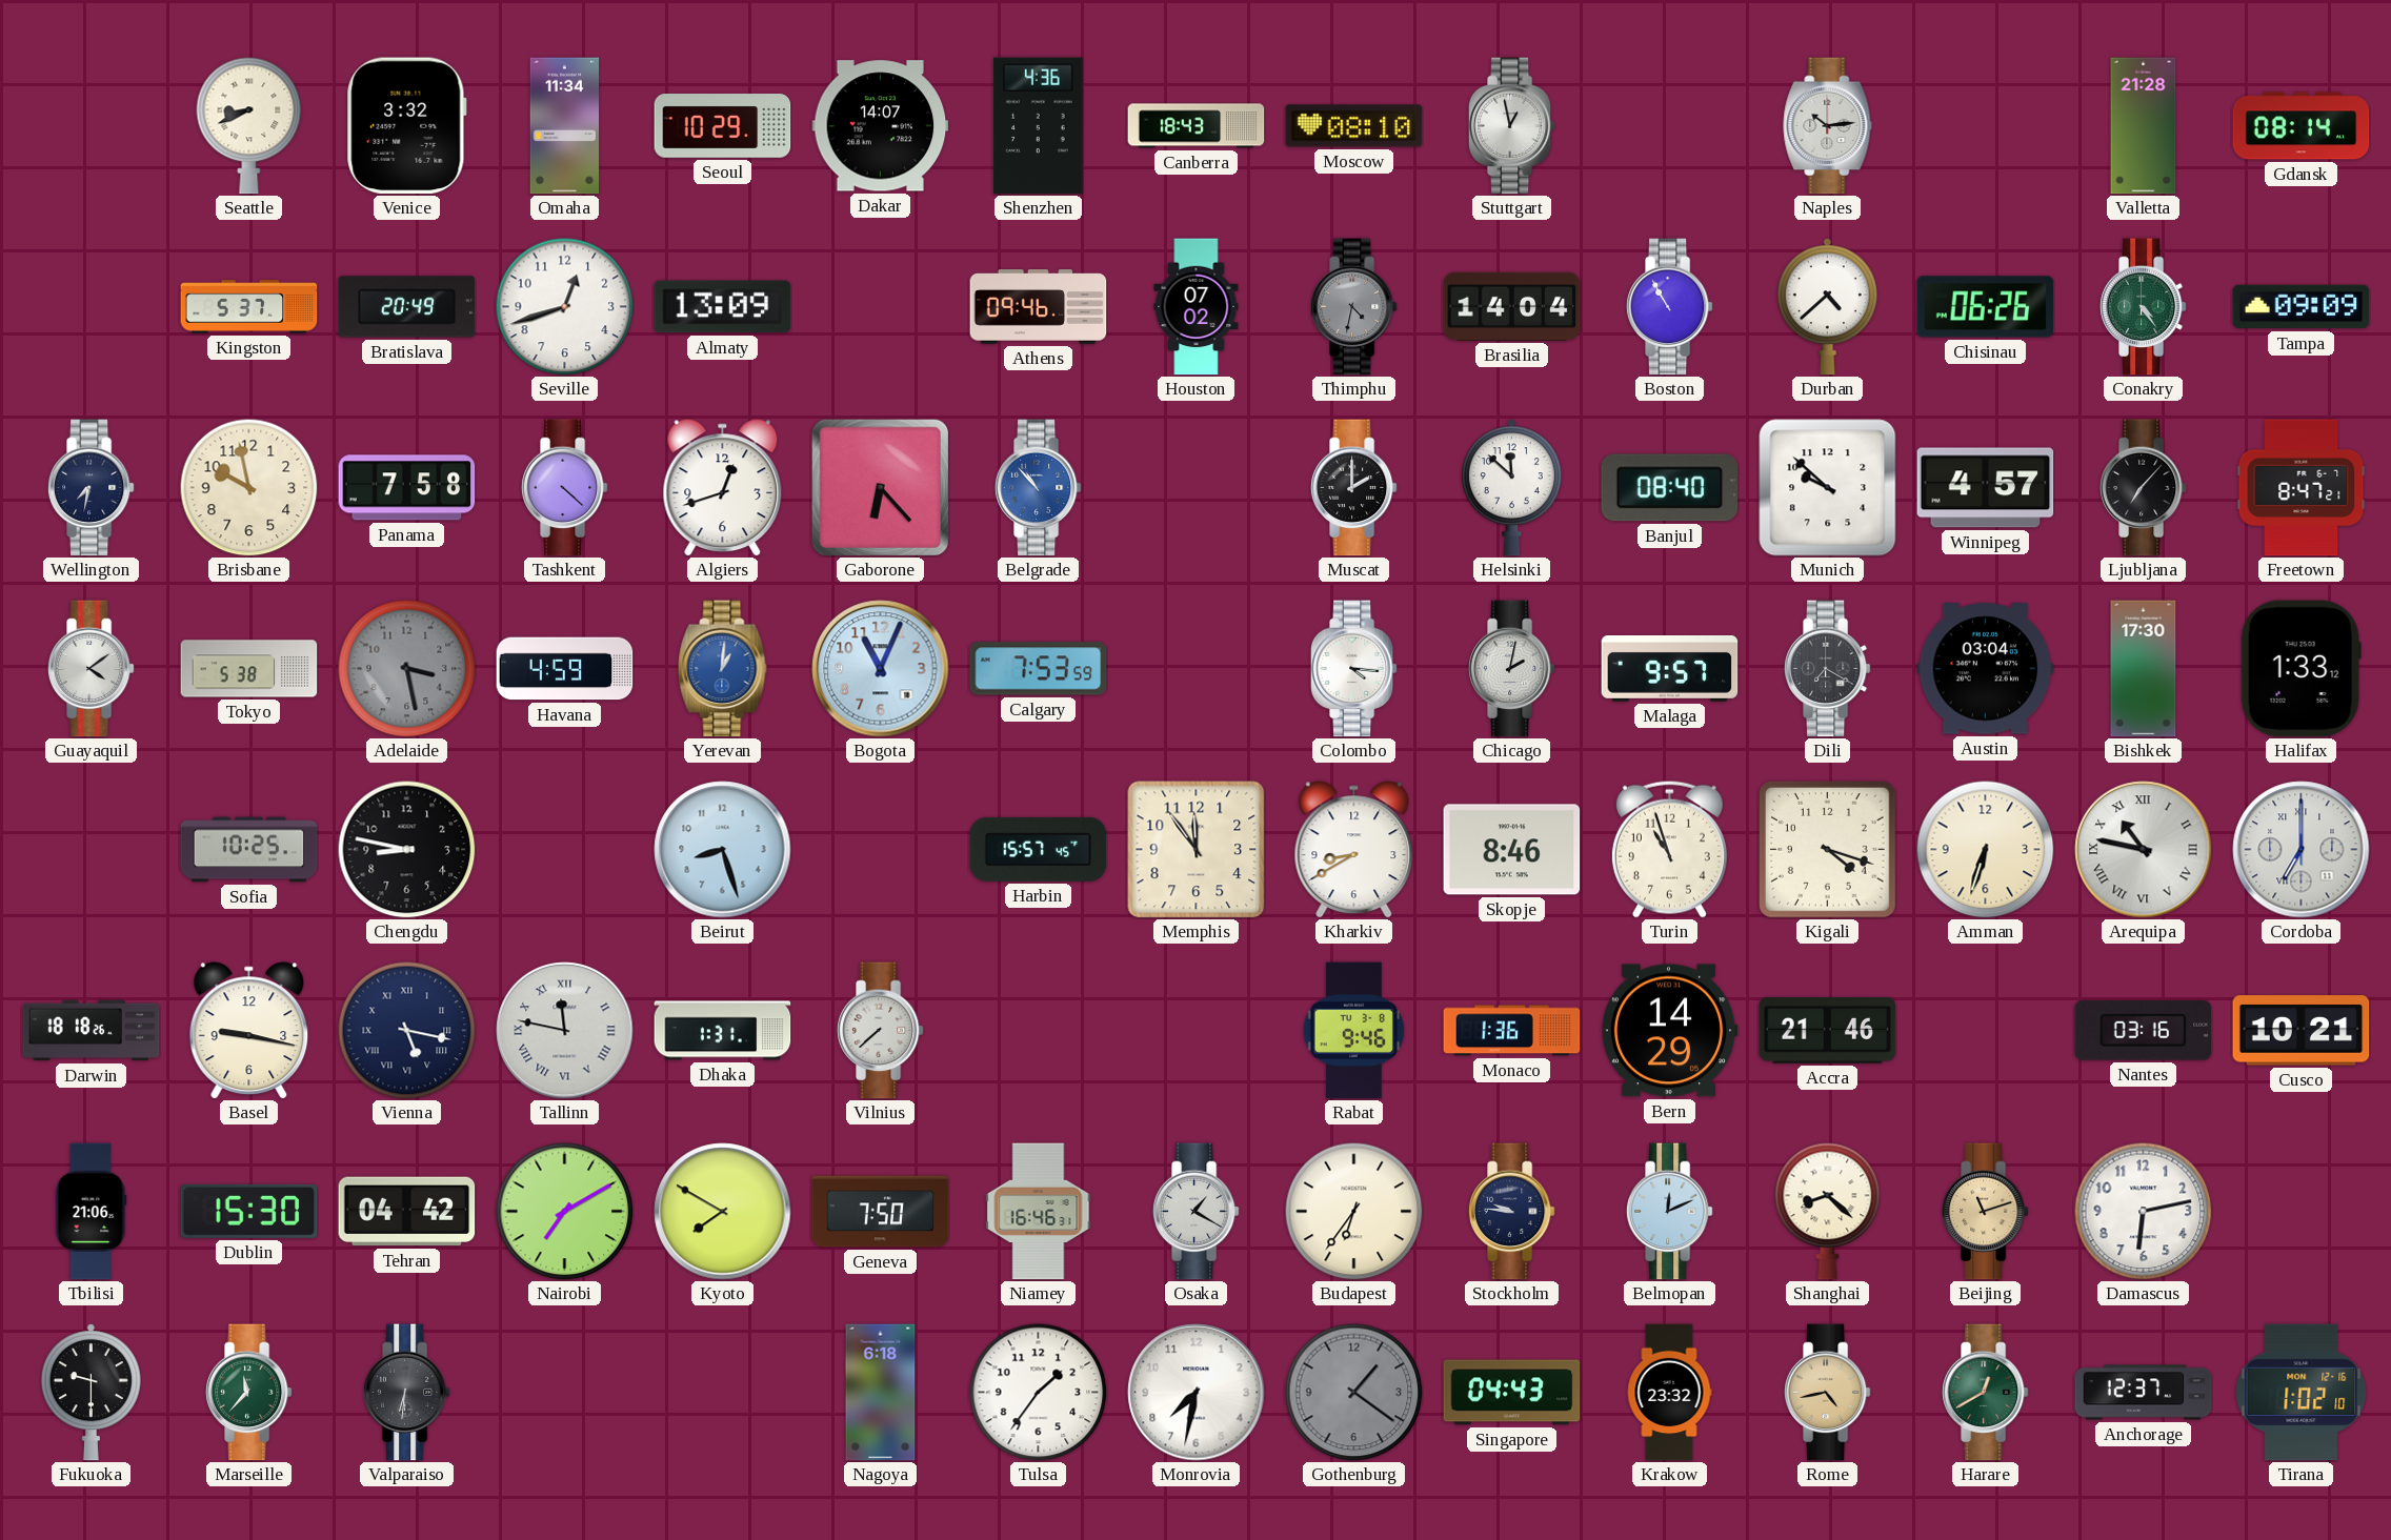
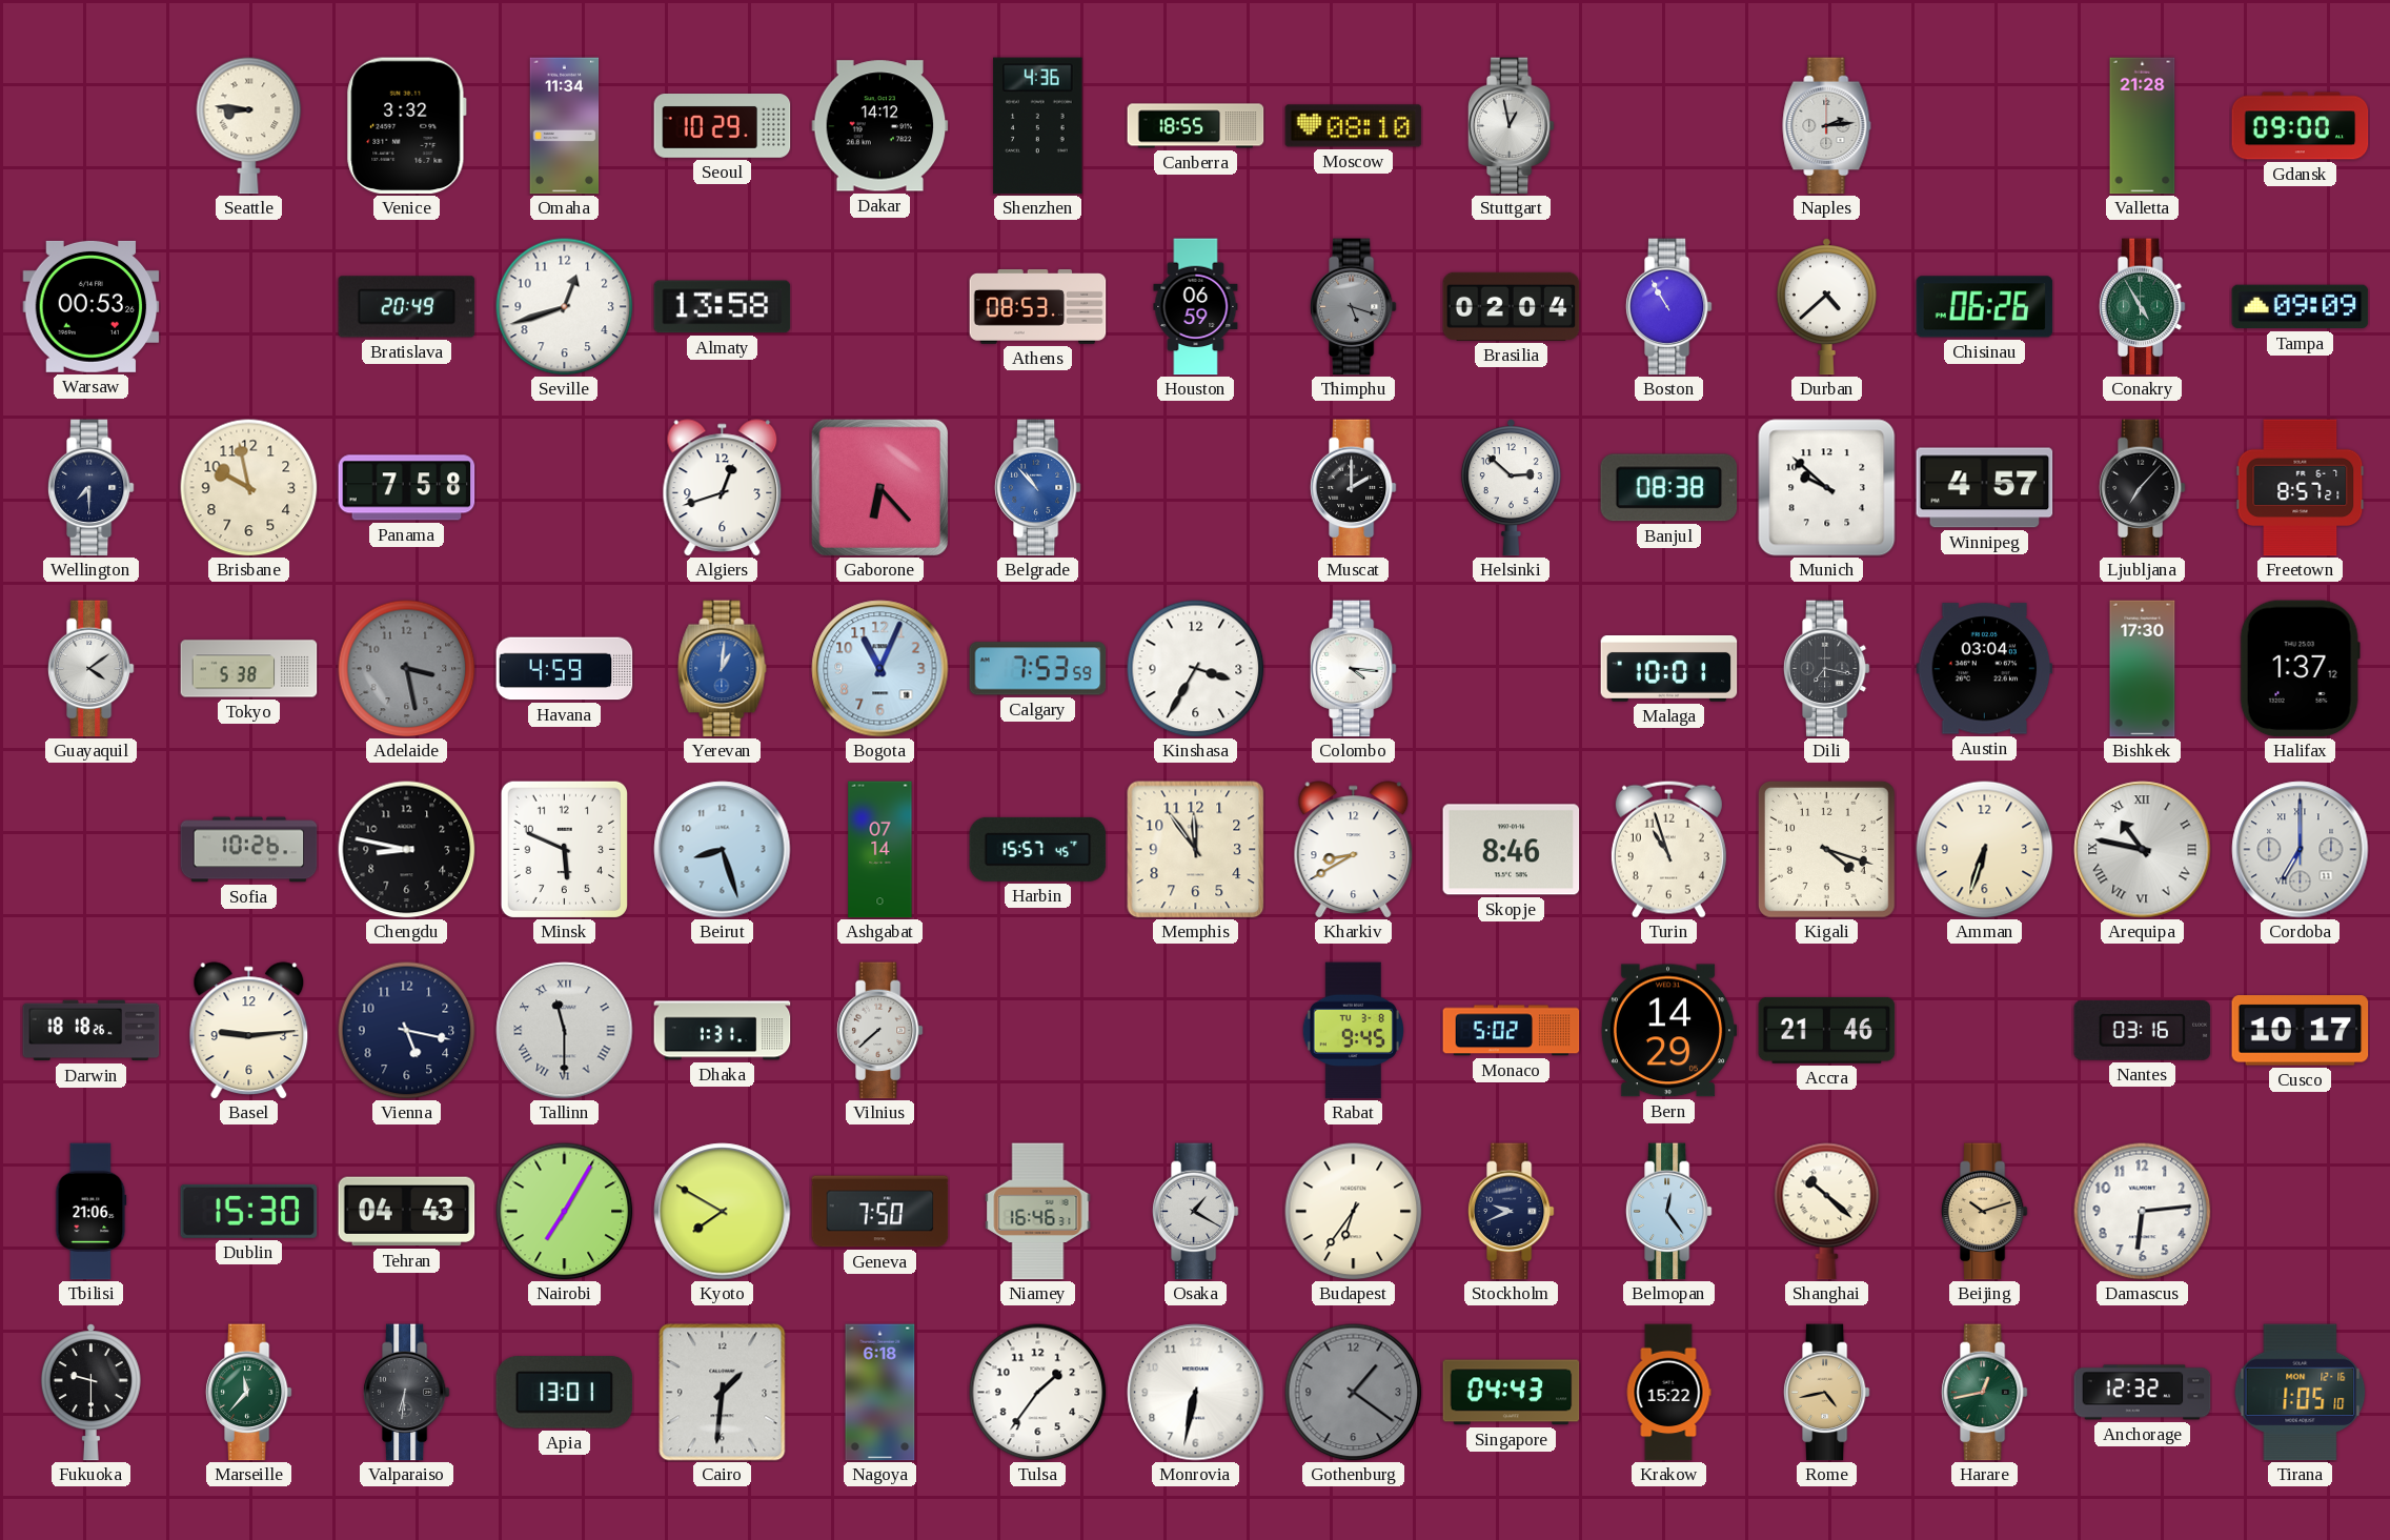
Seattle: 8:41 -> 8:46 (249, 126)
Dakar: 14:07 -> 14:12 (880, 126)
Canberra: 18:43 -> 18:55 (1196, 126)
Naples: 10:14 -> 2:14 (1827, 126)
Gdansk: 08:14 -> 09:00 (2301, 126)
Warsaw: none -> 00:53 (92, 306)
Kingston: 5:37 -> none (249, 307)
Almaty: 13:09 -> 13:58 (723, 307)
Athens: 09:46 -> 08:53 (1038, 307)
Houston: 07:02 -> 06:59 (1196, 307)
Thimphu: 4:32 -> 5:18 (1353, 307)
Brasilia: 14:04 -> 02:04 (1512, 306)
Conakry: 4:24 -> 4:55 (2142, 307)
Wellington: 7:32 -> 7:30 (90, 488)
Tashkent: 4:22 -> none (564, 488)
Helsinki: 11:52 -> 2:52 (1511, 488)
Banjul: 08:40 -> 08:38 (1669, 488)
Freetown: 8:47 -> 8:57 (2301, 488)
Kinshasa: none -> 3:35 (1196, 669)
Chicago: 2:02 -> none (1511, 669)
Malaga: 9:57 -> 10:01 (1669, 669)
Dili: 7:20 -> 7:17 (1826, 669)
Halifax: 1:33 -> 1:37 (2300, 669)
Sofia: 10:25 -> 10:26 (249, 850)
Minsk: none -> 5:49 (564, 849)
Ashgabat: none -> 07:14 (880, 850)
Basel: 9:17 -> 9:14 (249, 1030)
Vienna numerals: Roman -> Arabic (407, 1031)
Tallinn: 11:47 -> 11:30 (565, 1031)
Rabat: 9:46 -> 9:45 (1353, 1031)
Monaco: 1:36 -> 5:02 (1512, 1031)
Cusco: 10:21 -> 10:17 (2301, 1031)
Tehran: 04:42 -> 04:43 (407, 1212)
Nairobi: 7:10 -> 7:05 (565, 1212)
Stockholm: 9:46 -> 9:41 (1511, 1212)
Belmopan: 12:11 -> 12:24 (1668, 1212)
Shanghai: 8:22 -> 10:22 (1827, 1212)
Beijing: 11:12 -> 10:12 (1984, 1212)
Damascus: 6:13 -> 6:14 (2143, 1212)
Apia: none -> 13:01 (565, 1393)
Cairo: none -> 1:31 (723, 1393)
Monrovia: 7:32 -> 6:32 (1196, 1393)
Krakow: 23:32 -> 15:22 (1668, 1393)
Harare: 12:40 -> 12:43 (1984, 1393)
Anchorage: 12:37 -> 12:32 (2143, 1393)
Tirana: 1:02 -> 1:05 (2301, 1393)
